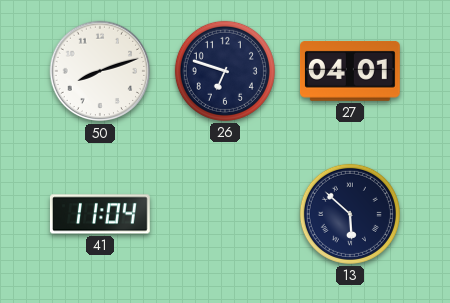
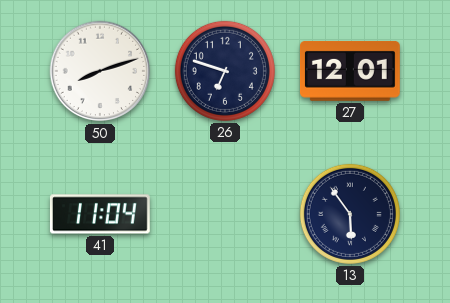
27: 04:01 -> 12:01 (350, 71)
13: 5:52 -> 5:54 (350, 214)
